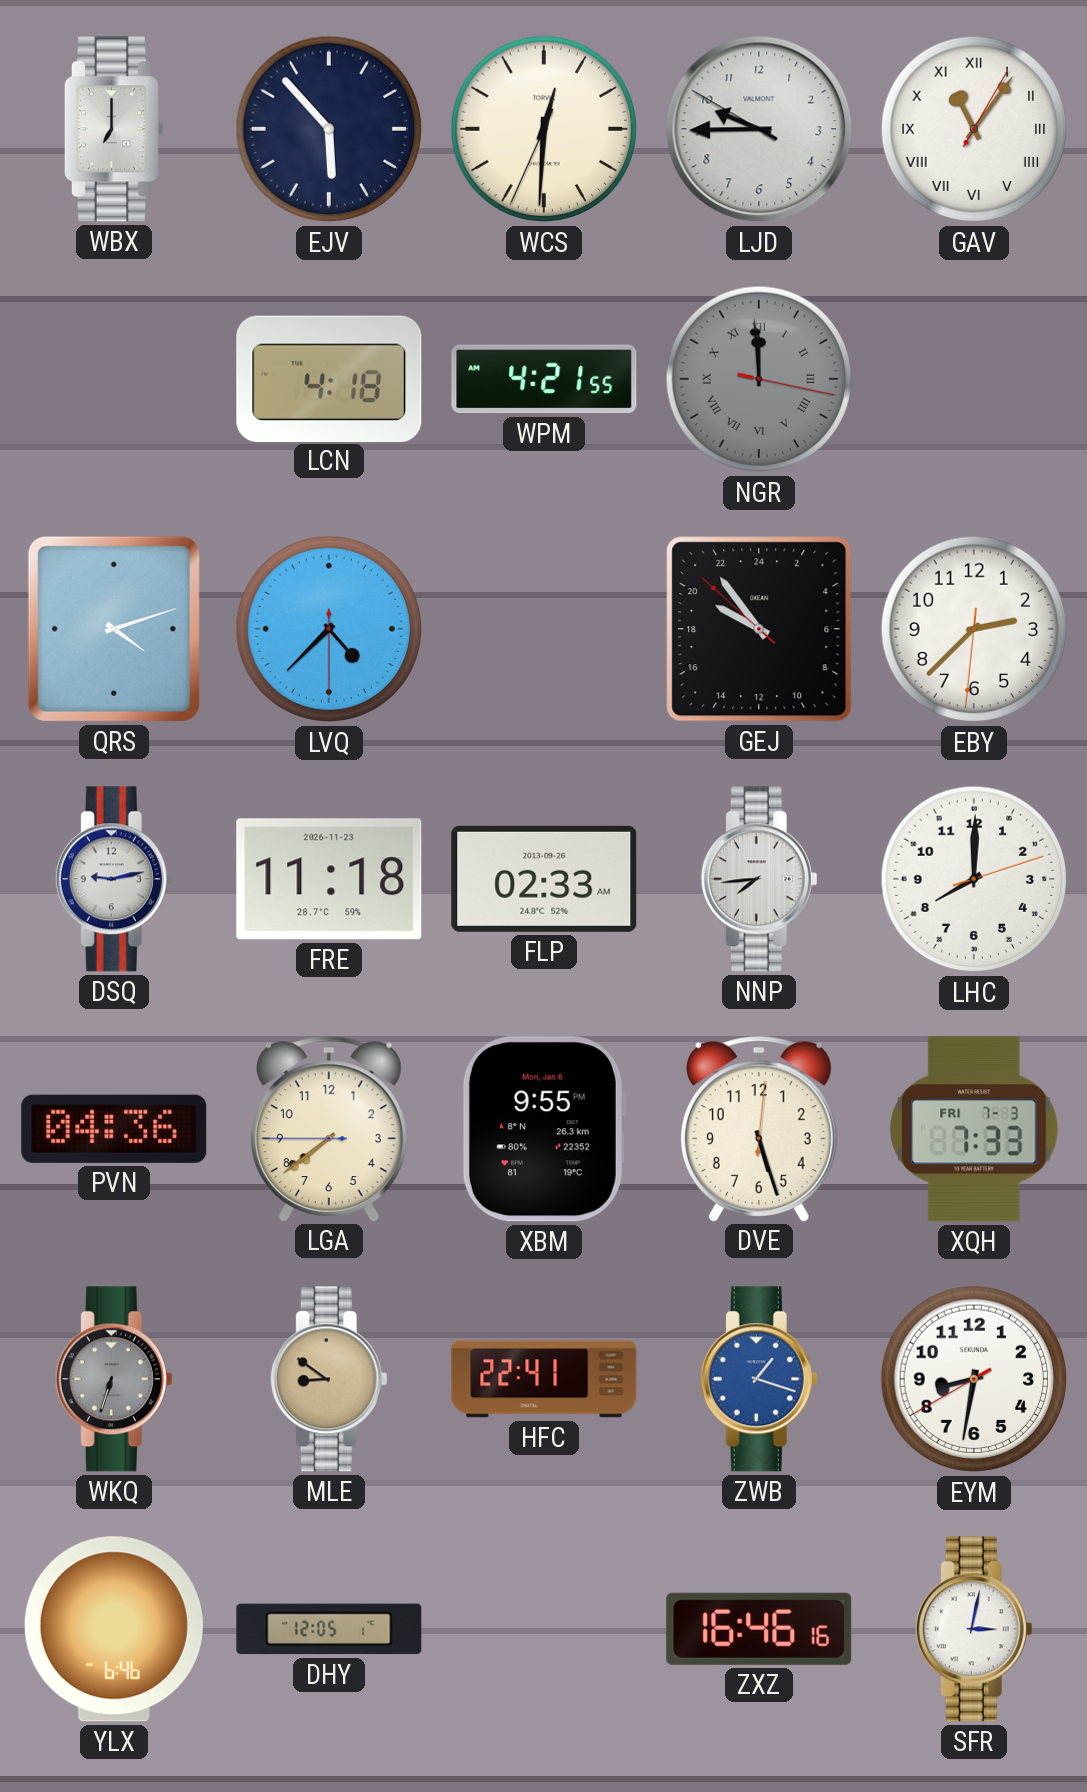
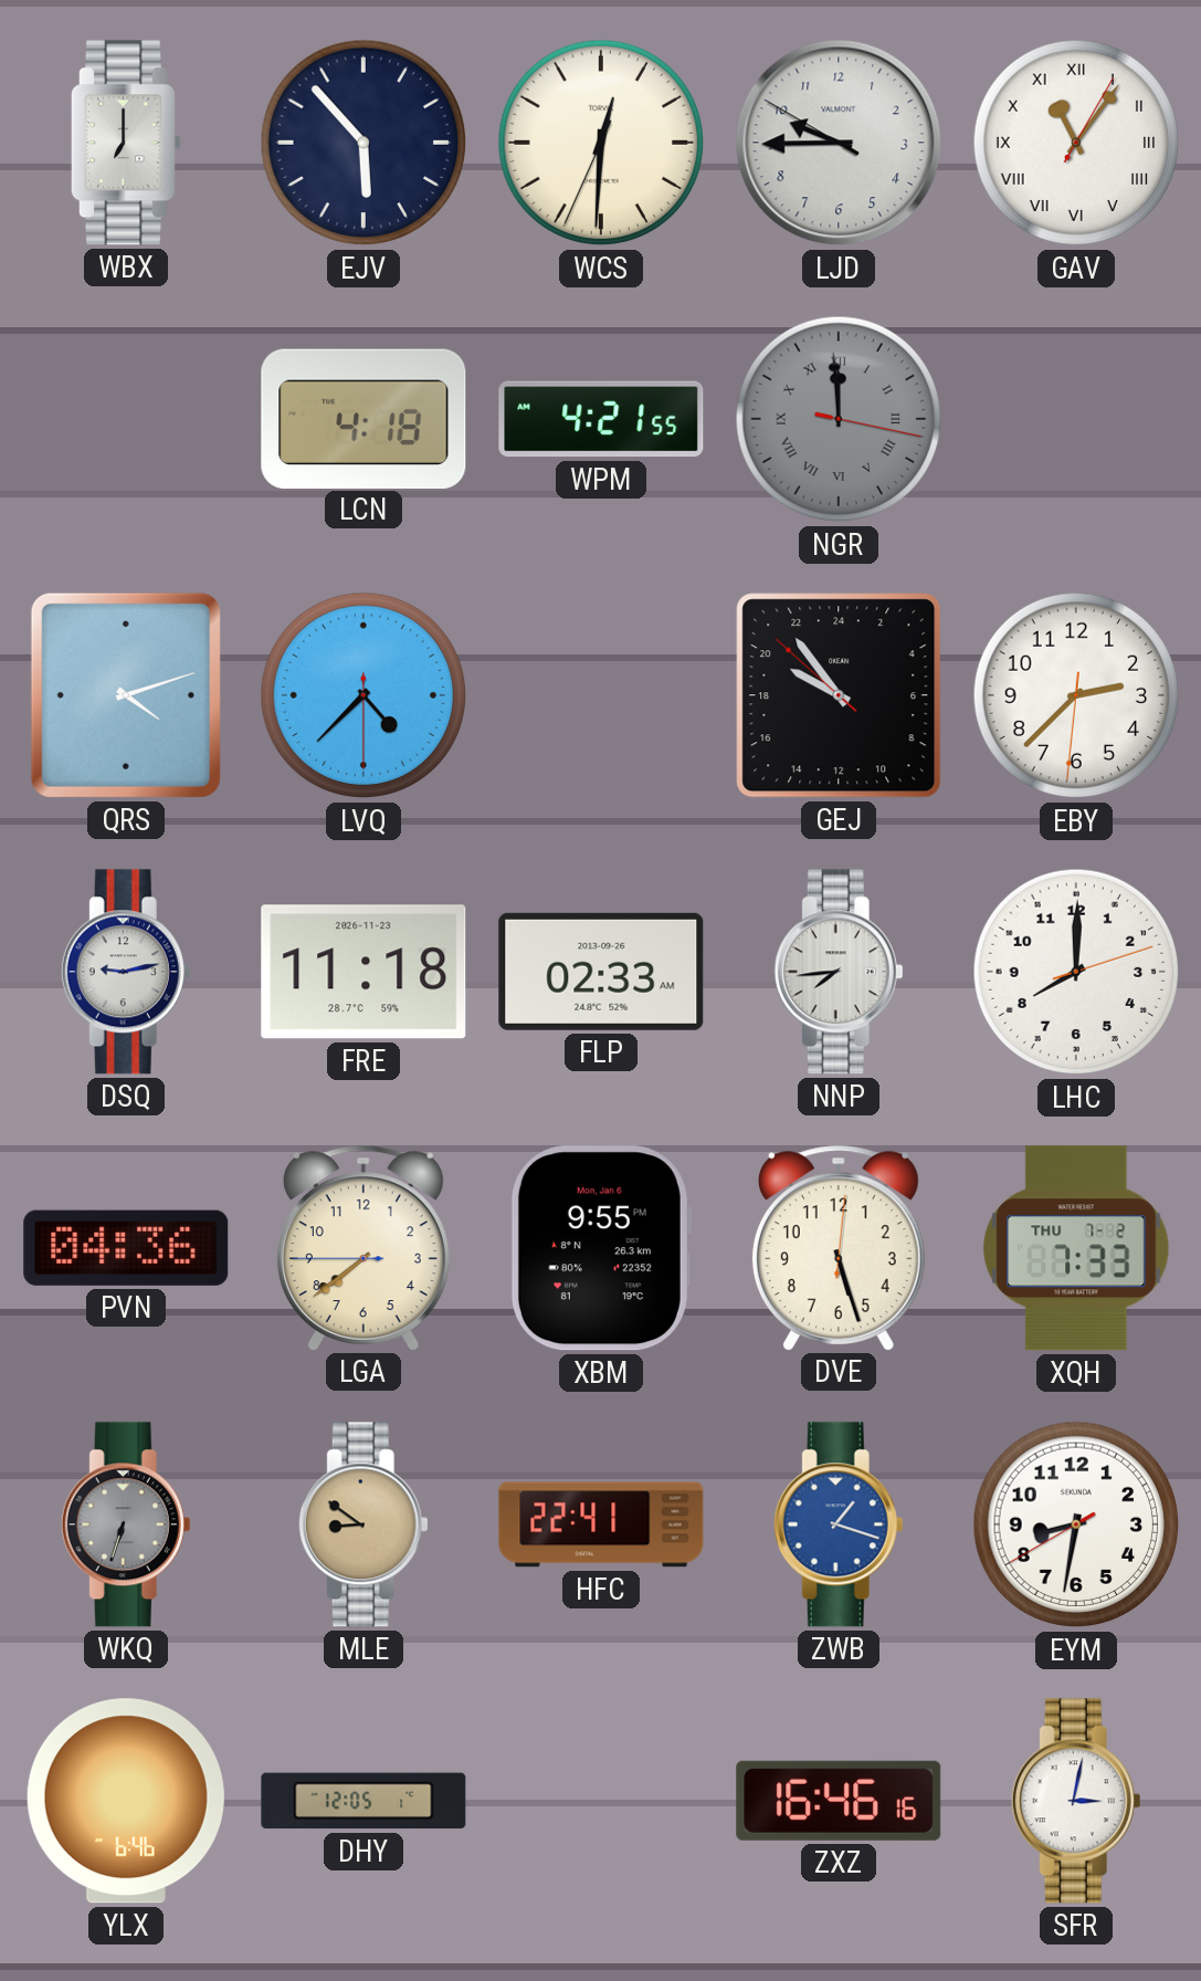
XQH date: FRI 7-3 -> THU 7-2 (1076, 1248)
